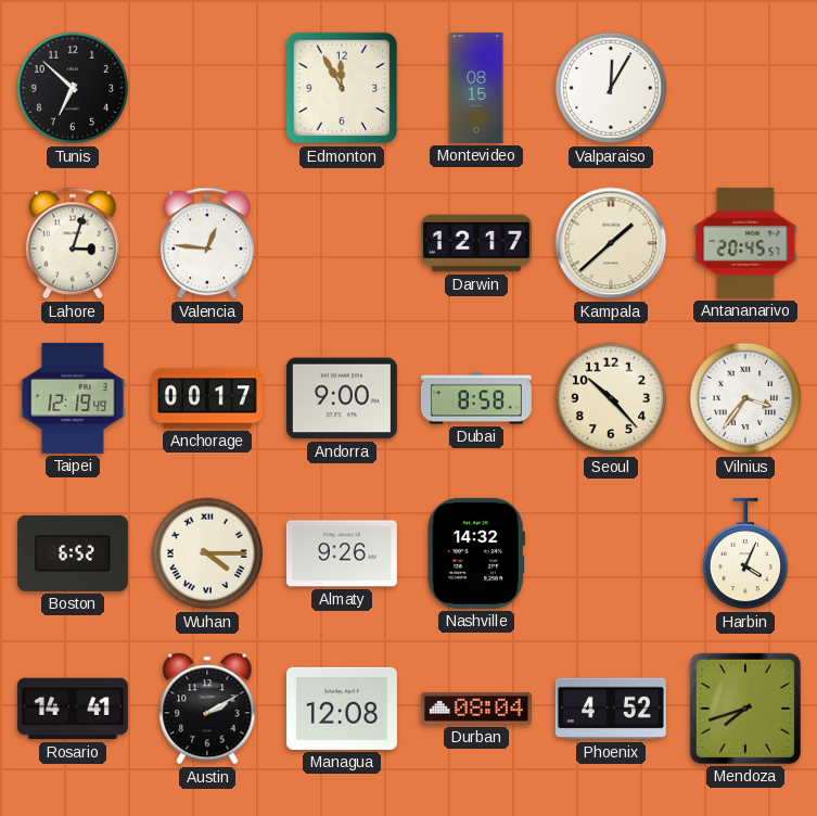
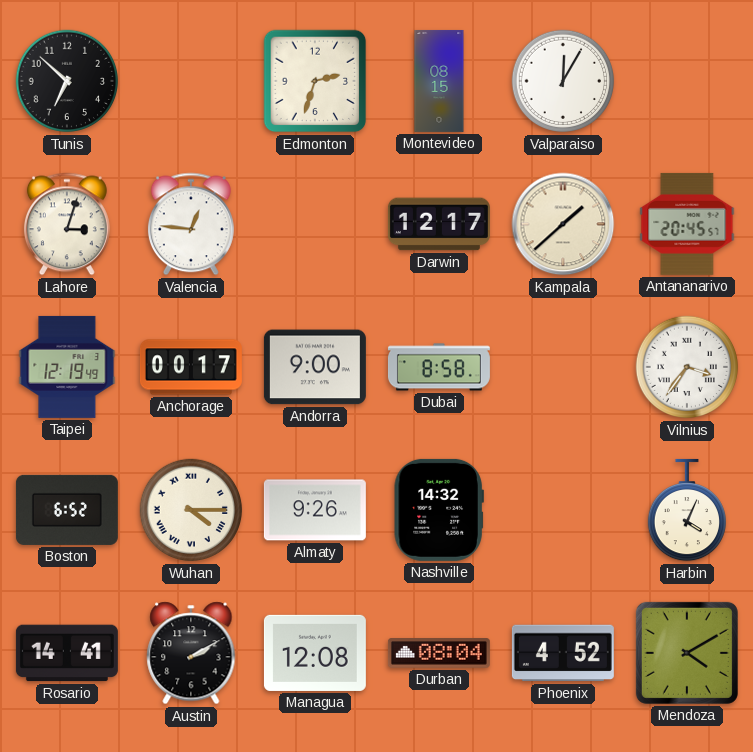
Edmonton: 11:55 -> 2:33 (315, 81)
Seoul: 10:23 -> none (611, 398)
Mendoza: 7:42 -> 4:10 (687, 653)
